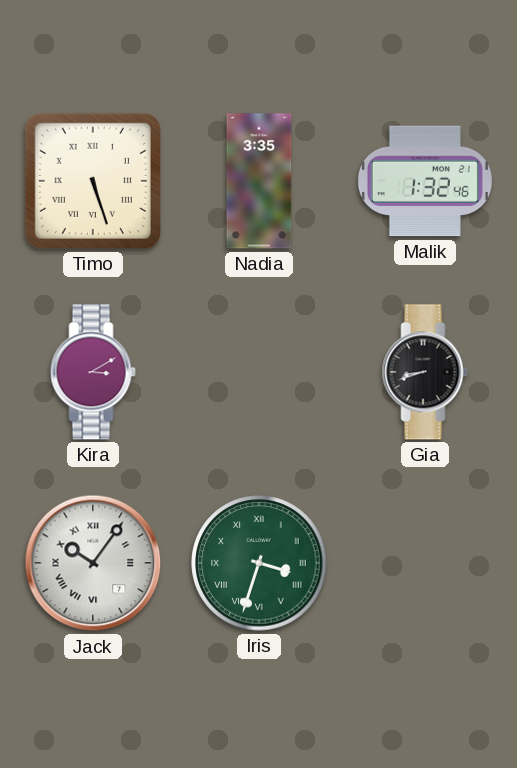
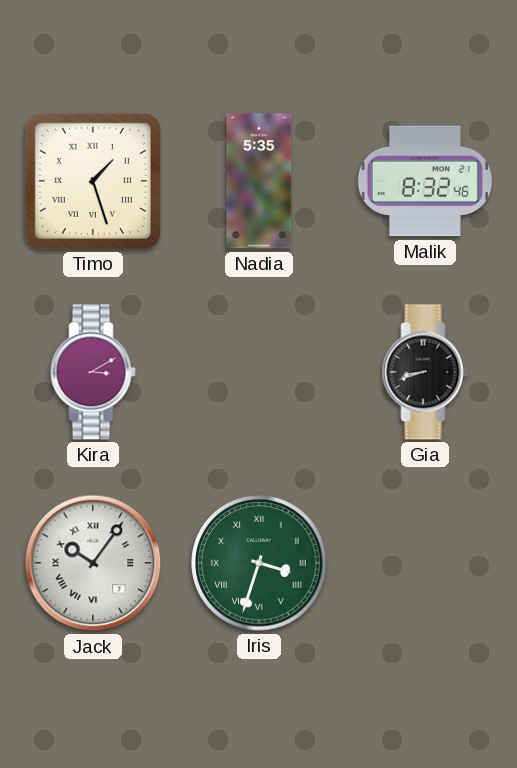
Timo: 5:27 -> 1:27 (93, 181)
Nadia: 3:35 -> 5:35 (259, 181)
Malik: 1:32 -> 8:32 (425, 181)
